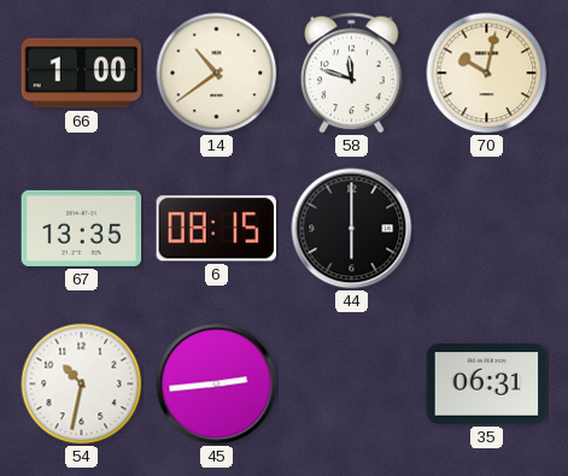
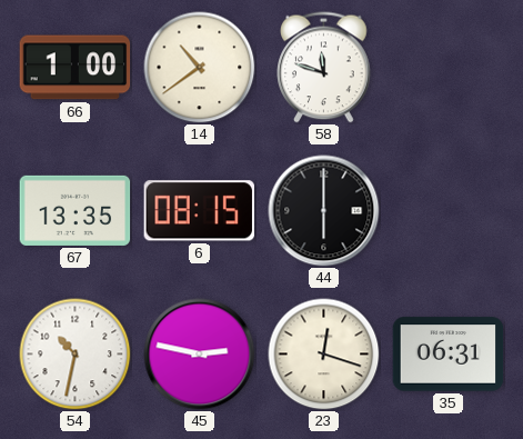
70: 10:02 -> none (487, 74)
45: 2:44 -> 2:47 (200, 355)
23: none -> 12:18 (324, 355)
